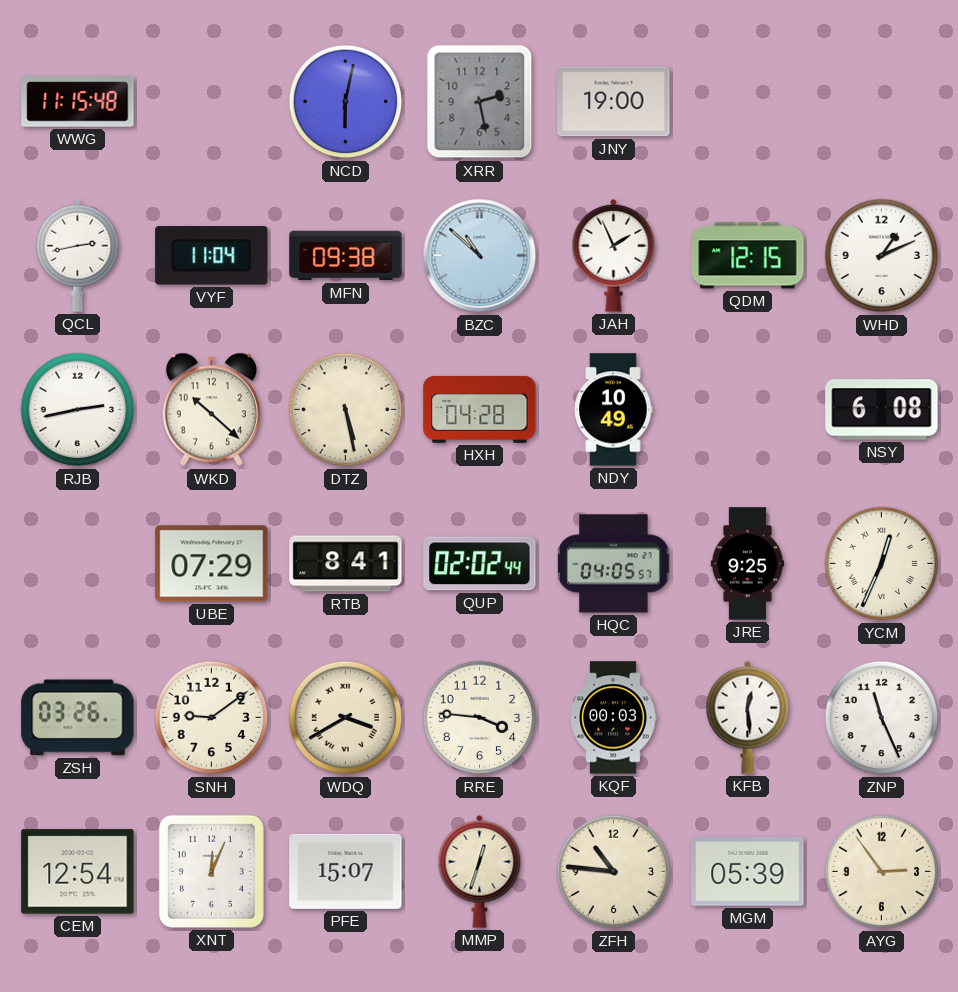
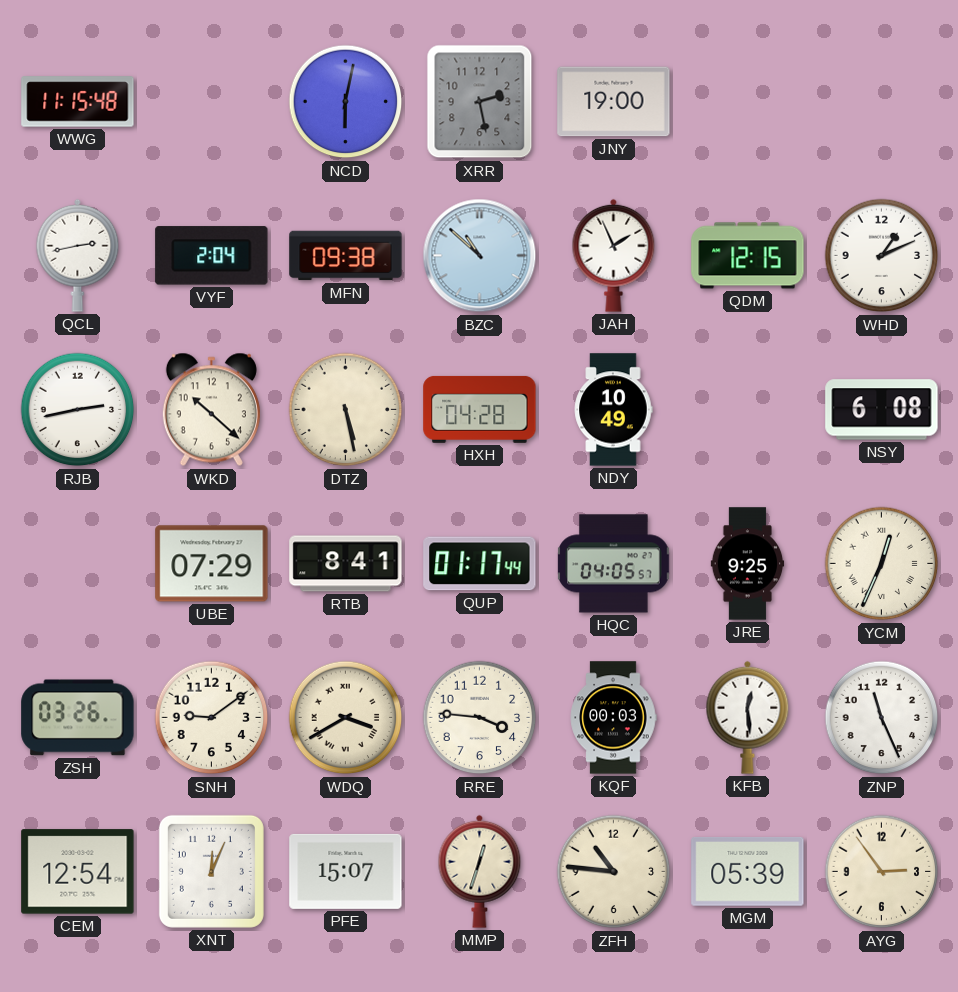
VYF: 11:04 -> 2:04 (212, 256)
QUP: 02:02 -> 01:17 (480, 564)
